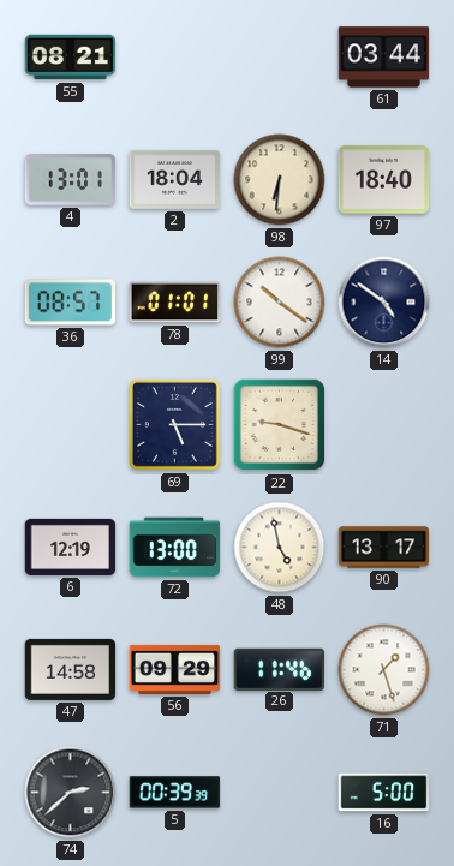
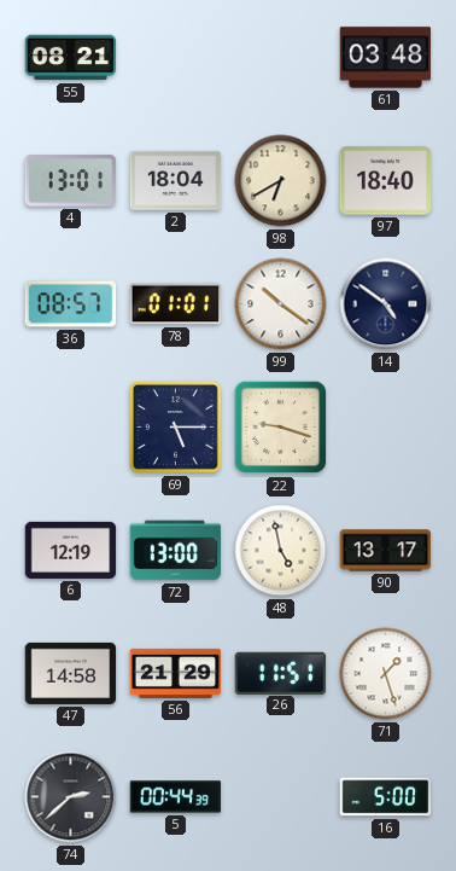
61: 03:44 -> 03:48 (386, 58)
98: 6:31 -> 6:40 (281, 181)
56: 09:29 -> 21:29 (176, 673)
26: 11:46 -> 11:51 (280, 673)
5: 00:39 -> 00:44 (176, 797)
